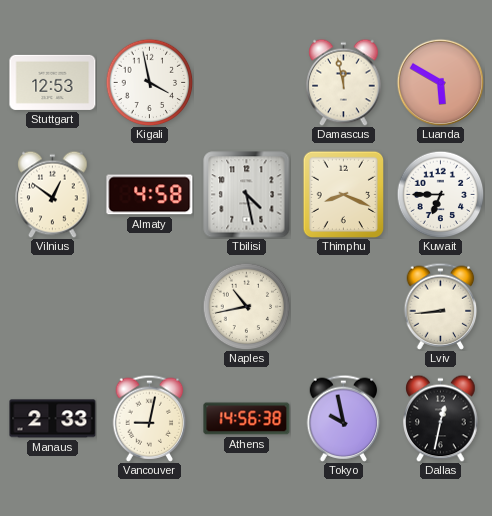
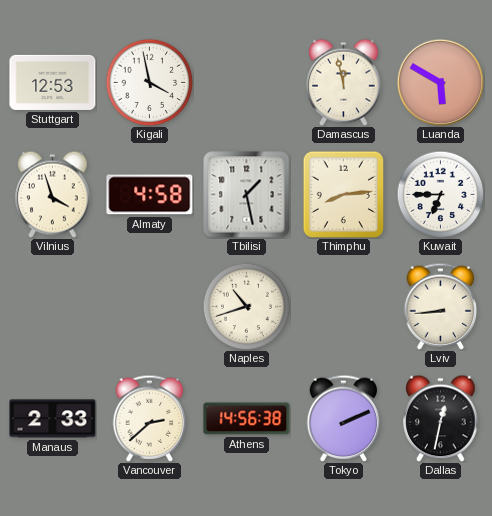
Vilnius: 12:51 -> 3:57 (53, 194)
Tbilisi: 4:28 -> 1:28 (247, 195)
Thimphu: 8:19 -> 8:14 (343, 194)
Naples: 10:43 -> 10:42 (246, 306)
Vancouver: 9:02 -> 2:38 (150, 418)
Tokyo: 9:58 -> 2:11 (344, 418)
